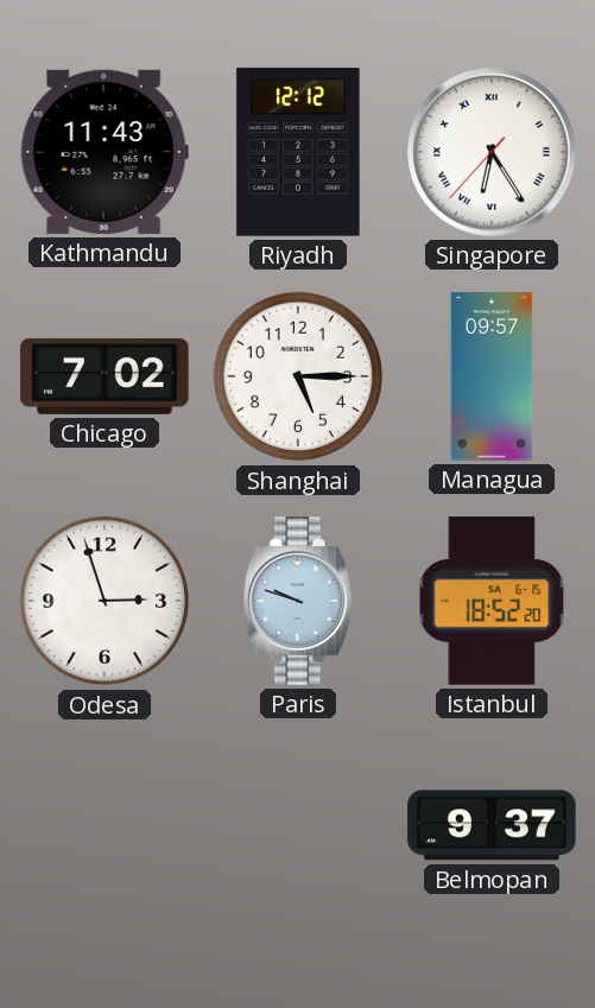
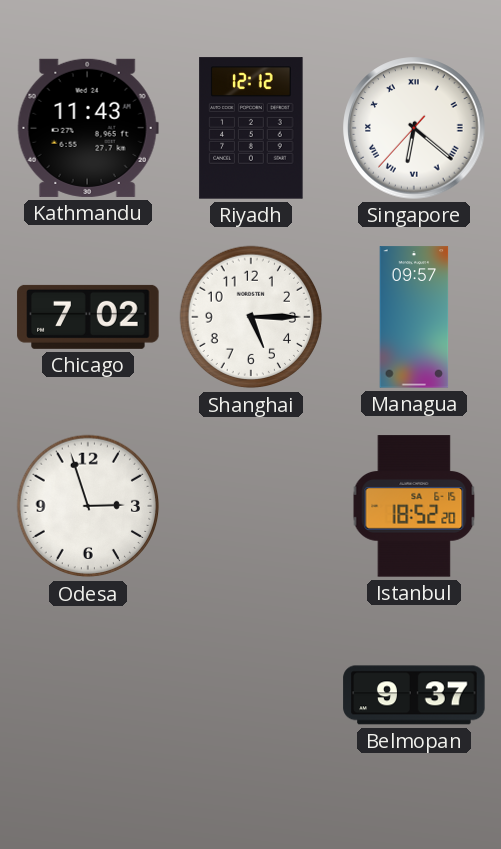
Singapore: 6:24 -> 6:21 (414, 128)
Paris: 9:48 -> none (298, 601)
